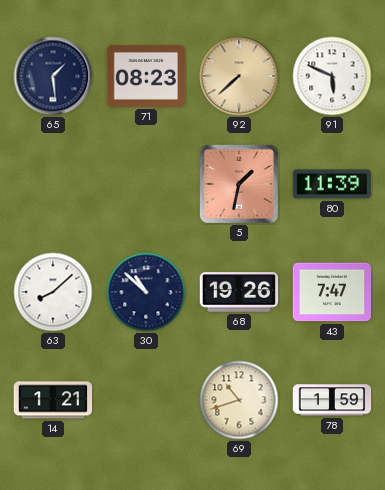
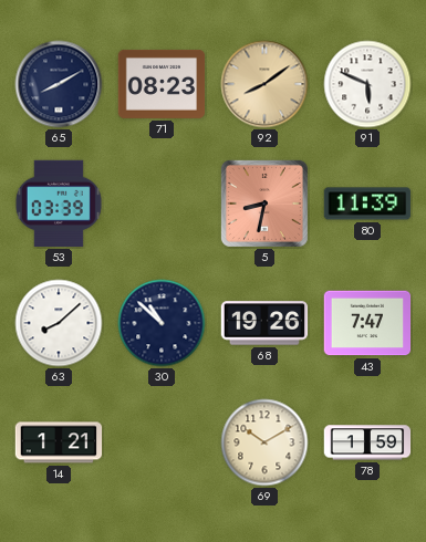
65: 1:29 -> 8:10 (59, 84)
92: 7:38 -> 8:09 (264, 84)
53: none -> 03:39 (59, 204)
5: 1:32 -> 8:32 (264, 204)
69: 10:42 -> 10:10 (264, 442)
